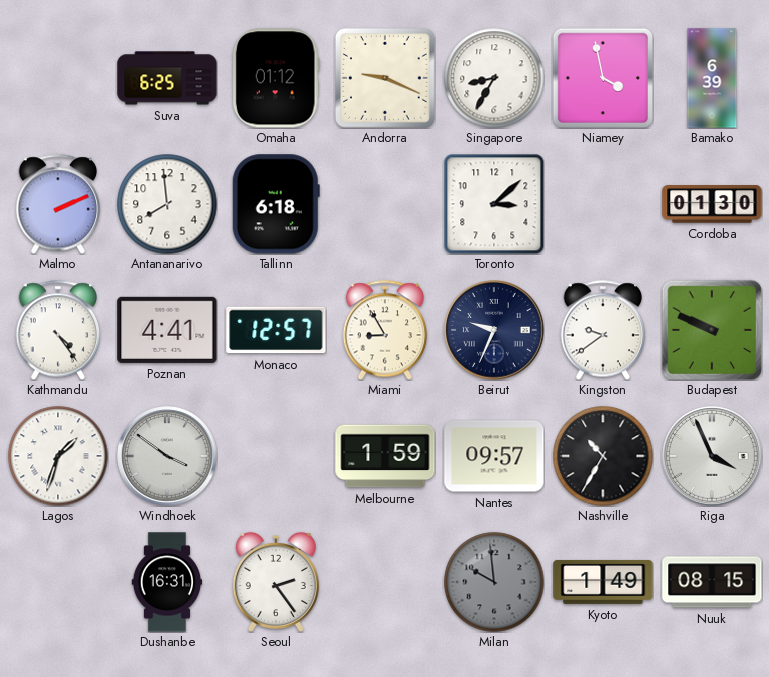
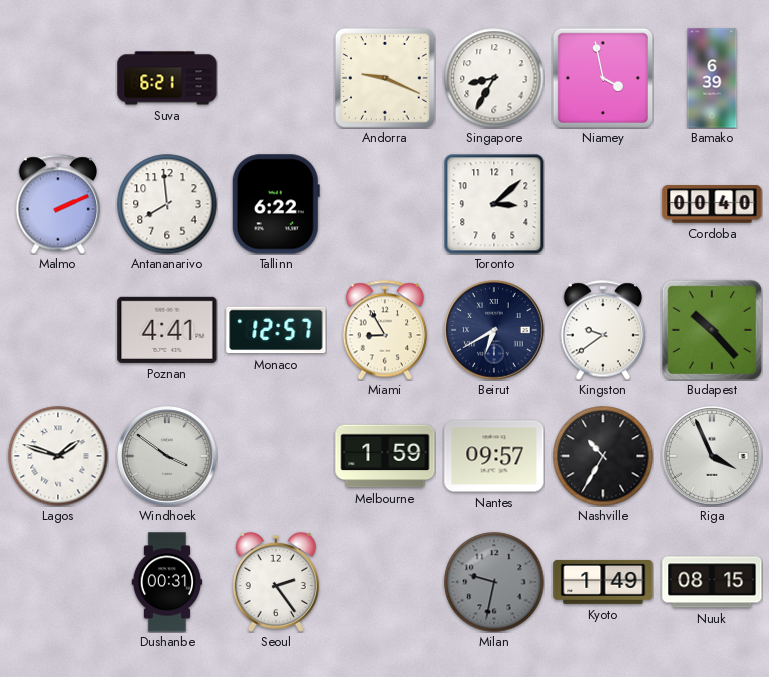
Suva: 6:25 -> 6:21 (167, 78)
Omaha: 01:12 -> none (276, 78)
Tallinn: 6:18 -> 6:22 (276, 204)
Cordoba: 01:30 -> 00:40 (712, 204)
Kathmandu: 4:24 -> none (58, 330)
Beirut: 9:34 -> 6:40 (494, 330)
Budapest: 9:49 -> 10:23 (712, 330)
Lagos: 1:33 -> 1:48 (58, 456)
Dushanbe: 16:31 -> 00:31 (167, 582)
Milan: 9:59 -> 9:32 (494, 582)
